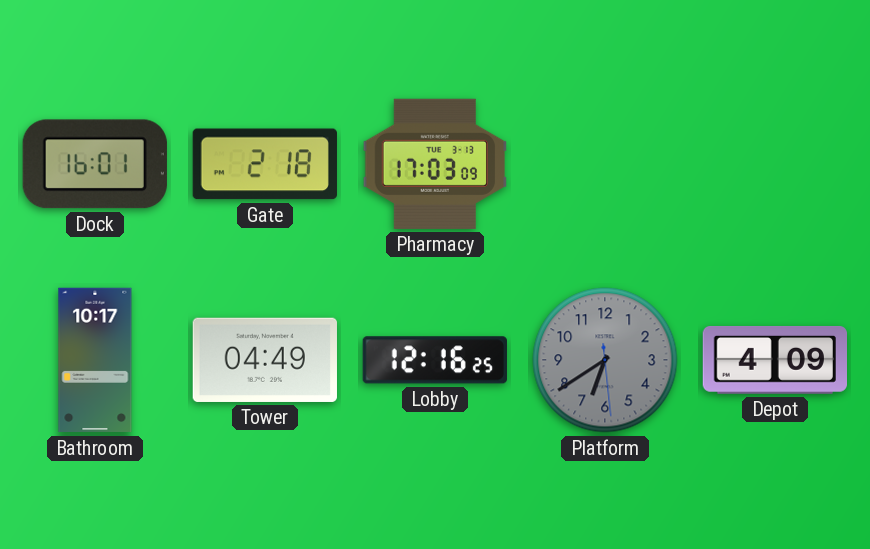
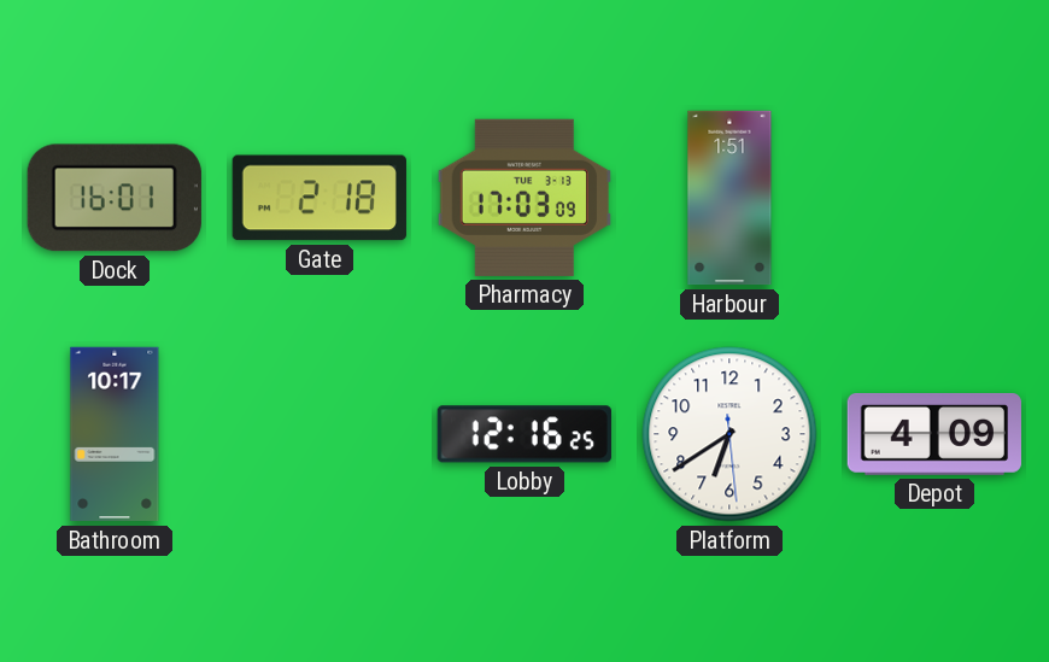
Harbour: none -> 1:51 (729, 198)
Tower: 04:49 -> none (265, 360)
Platform dial: grey -> white (729, 434)
